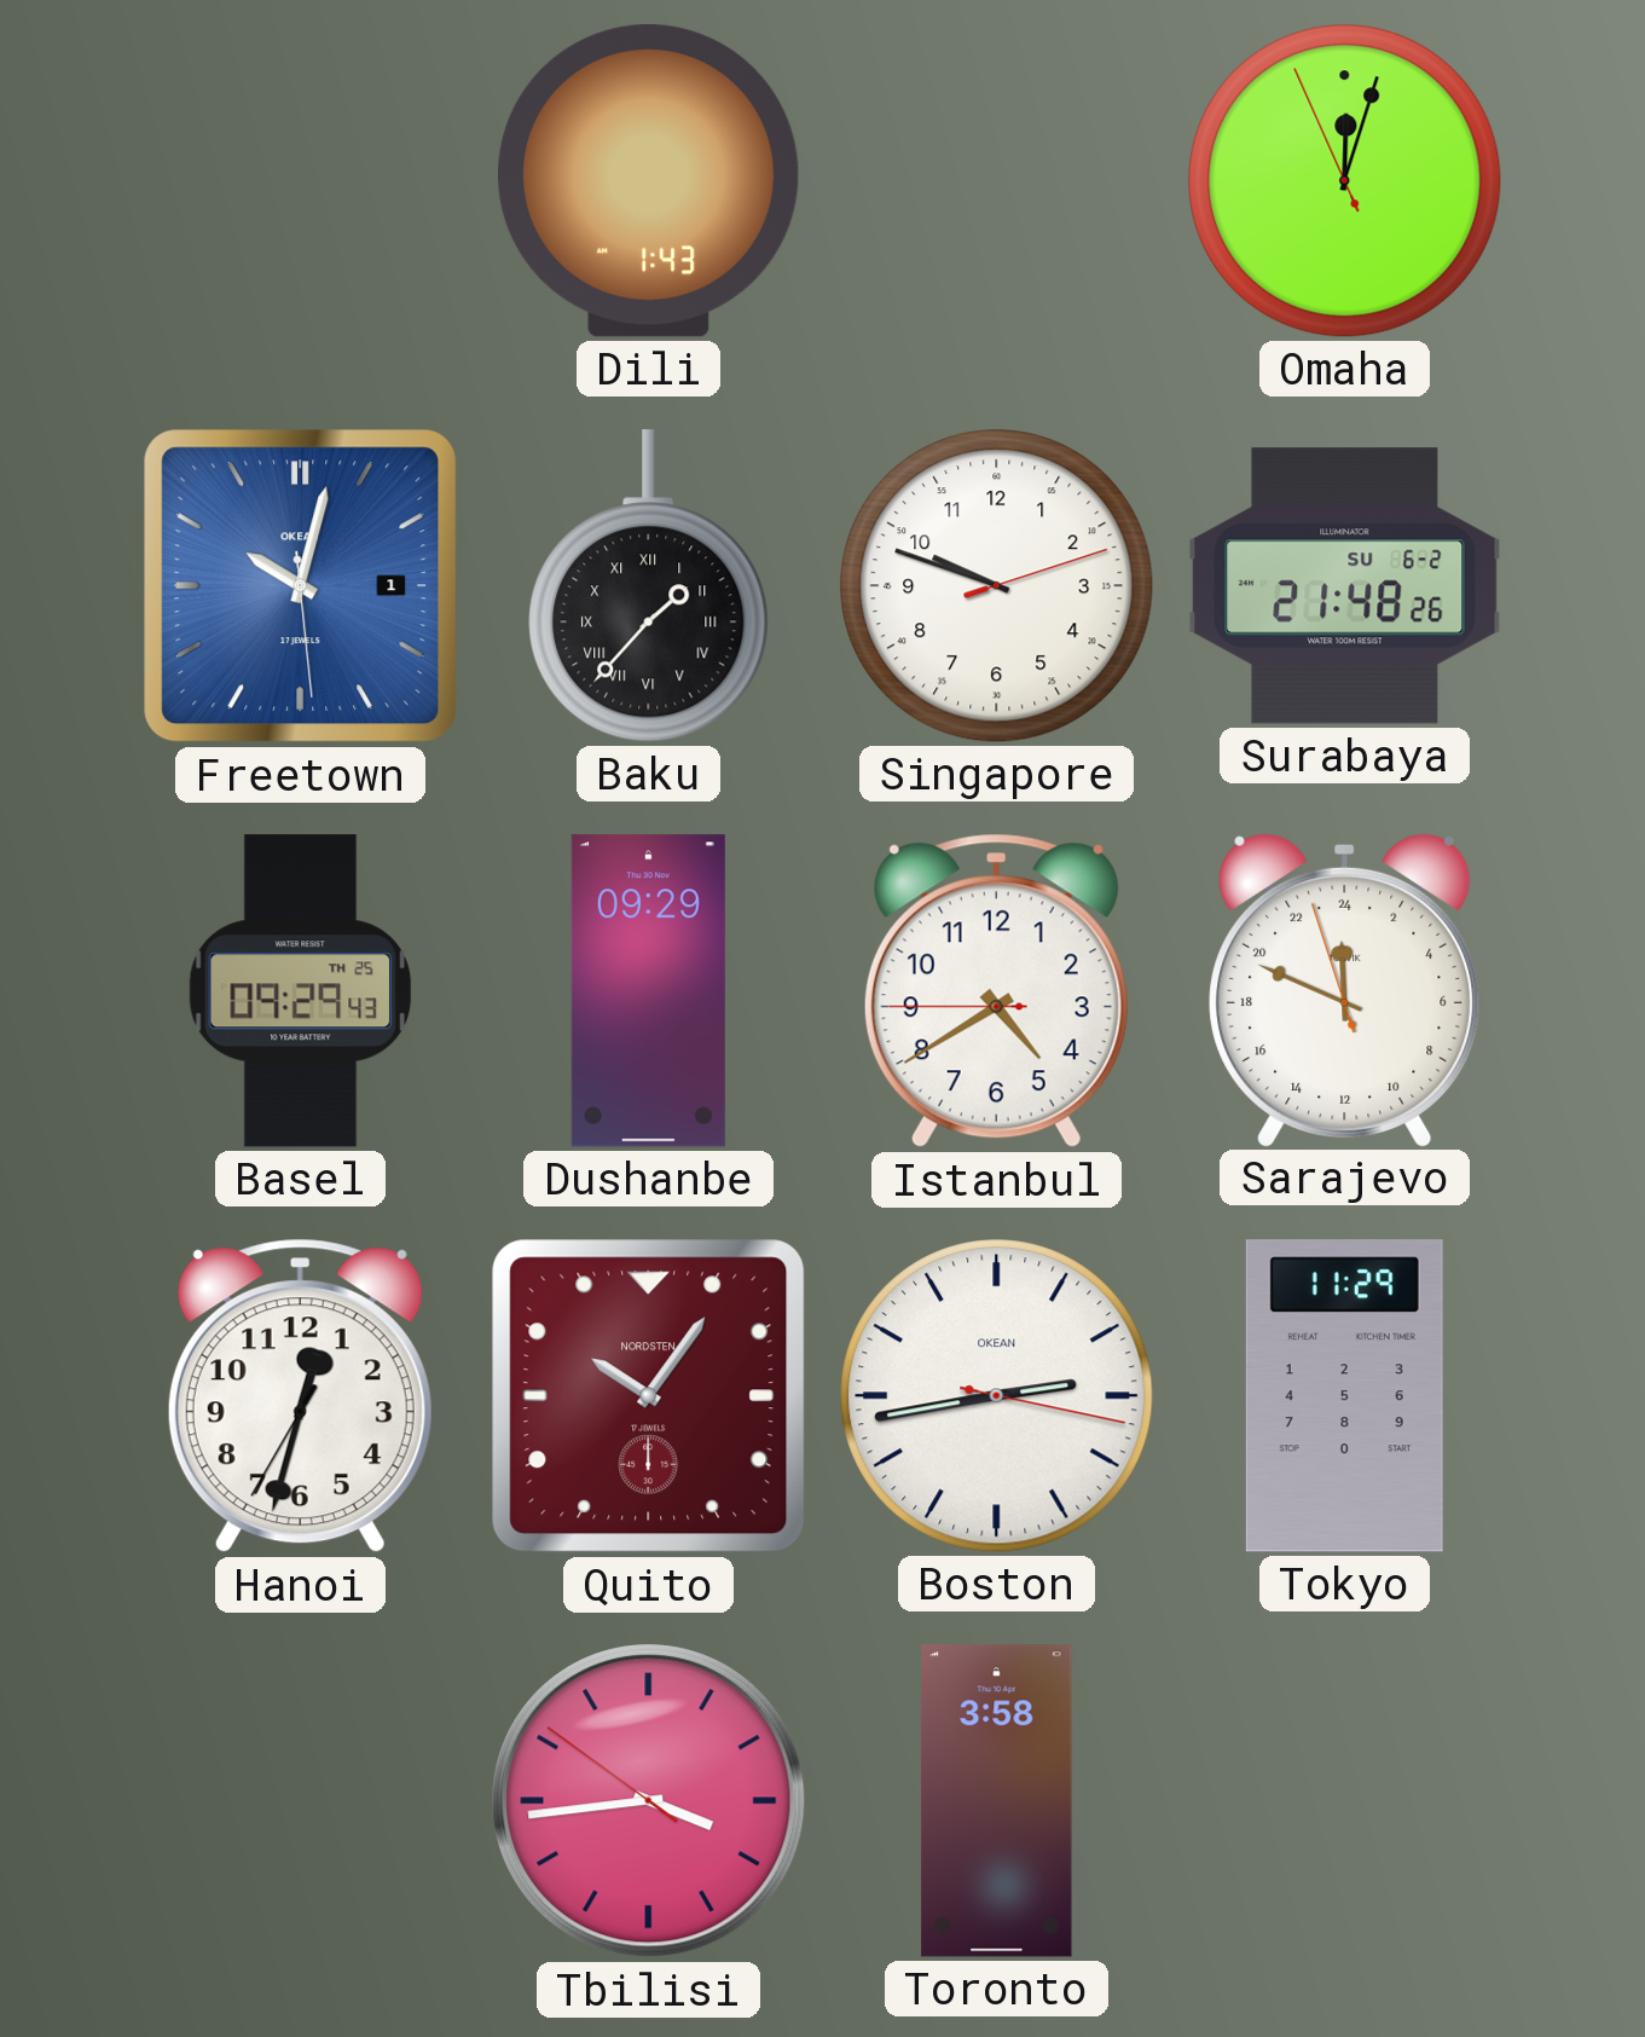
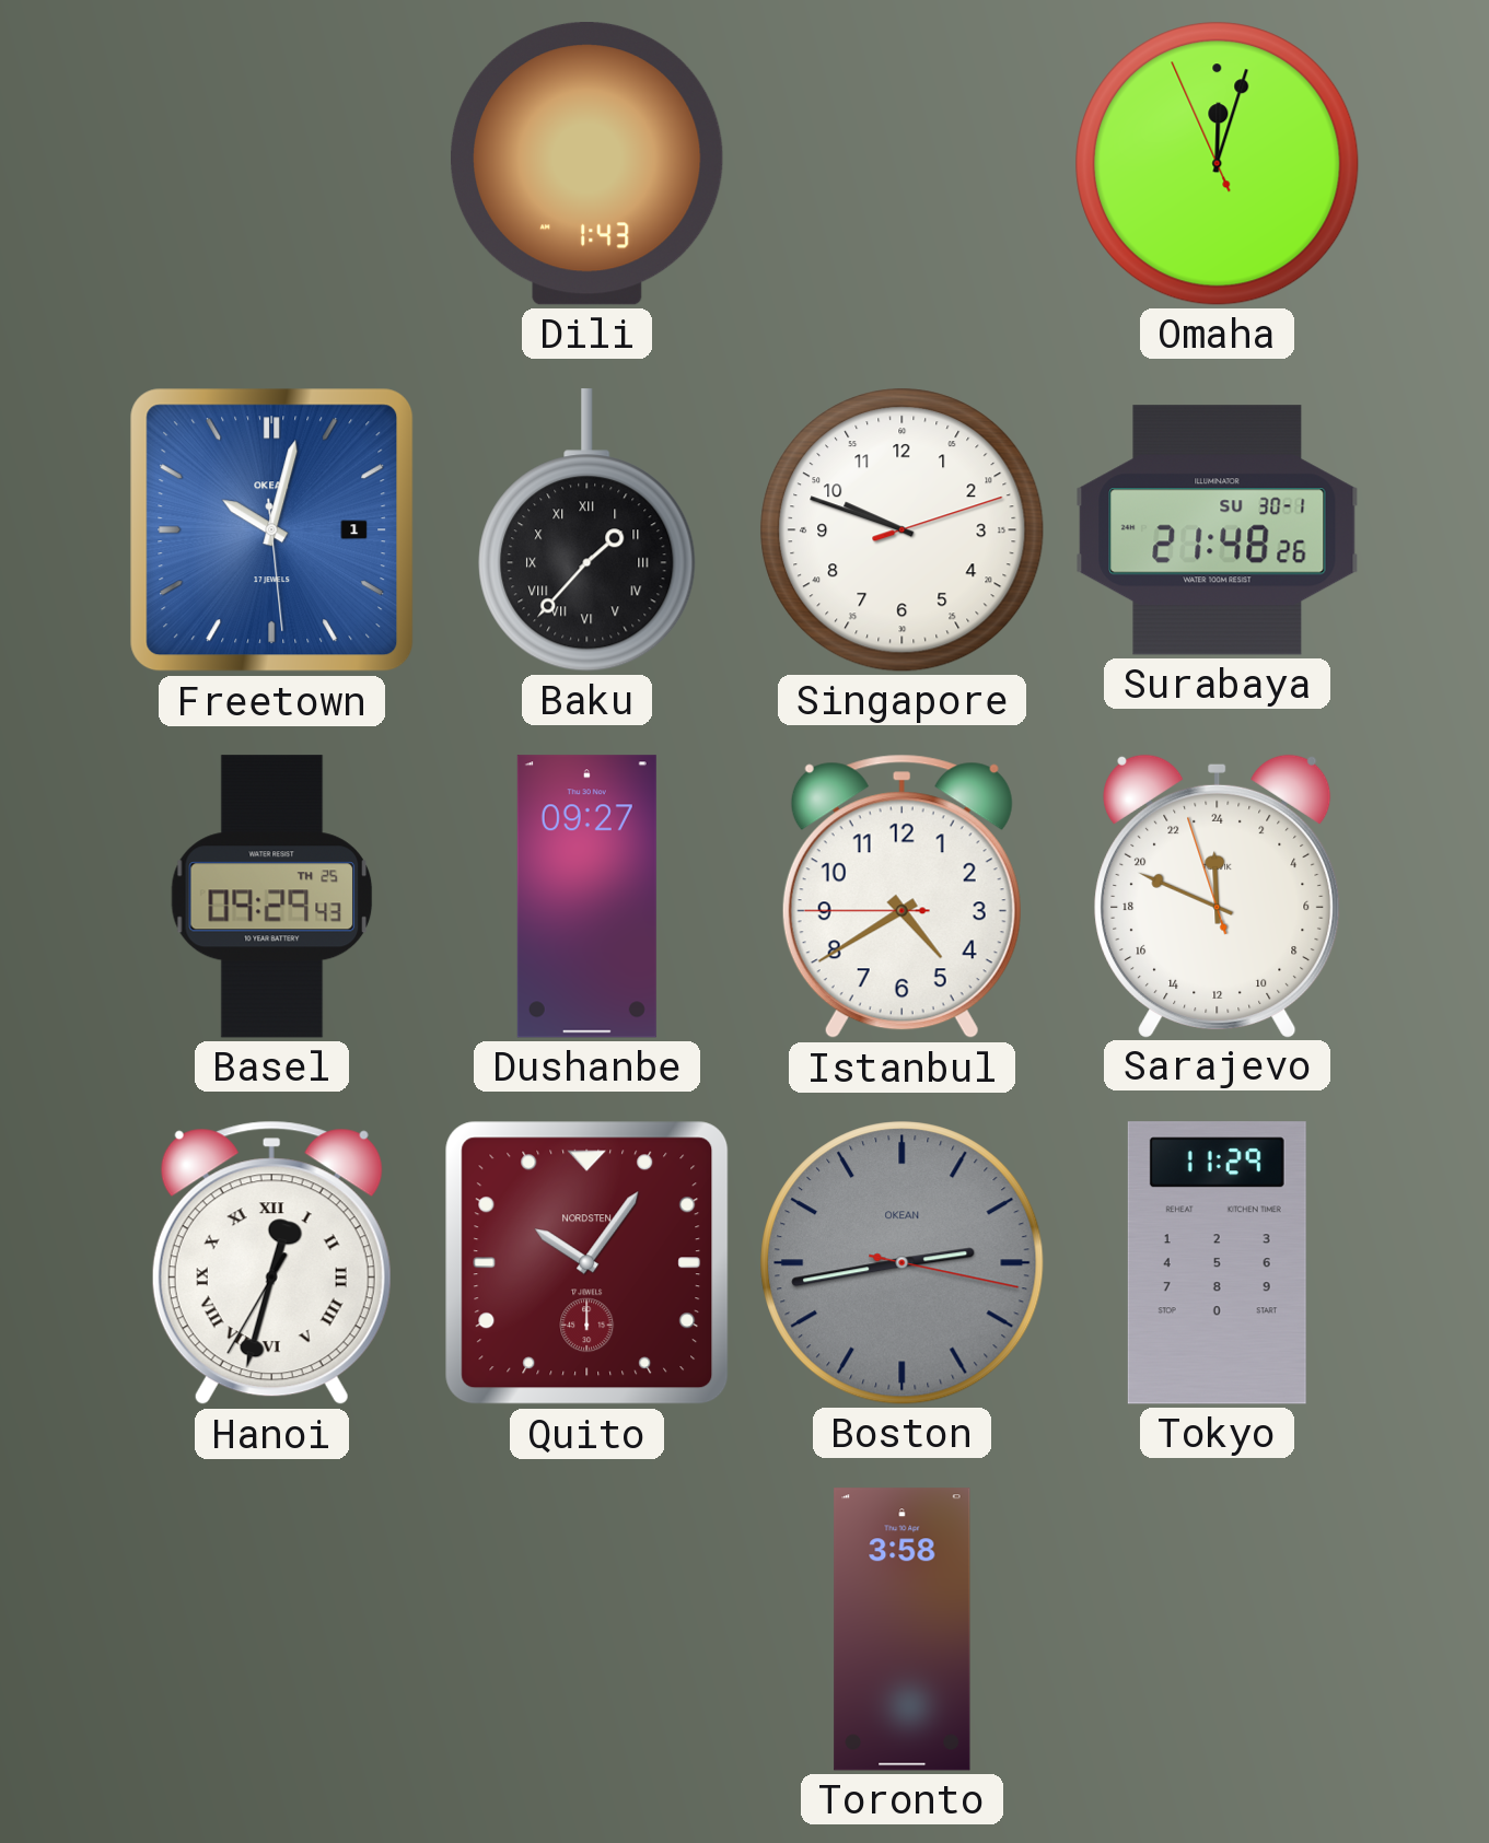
Surabaya date: SU 6-2 -> SU 30-1 (1218, 530)
Dushanbe: 09:29 -> 09:27 (586, 897)
Hanoi numerals: Arabic -> Roman (271, 1263)
Boston dial: white -> grey (903, 1263)
Tbilisi: 3:43 -> none (649, 1801)
